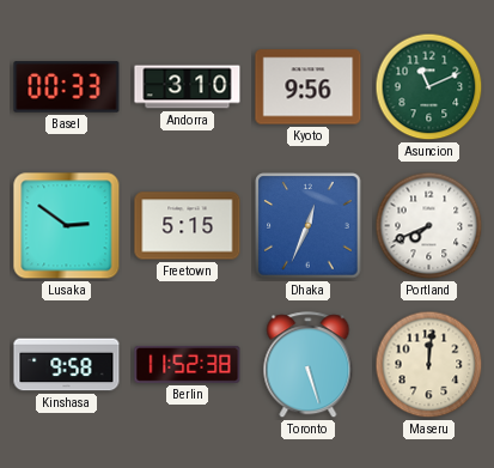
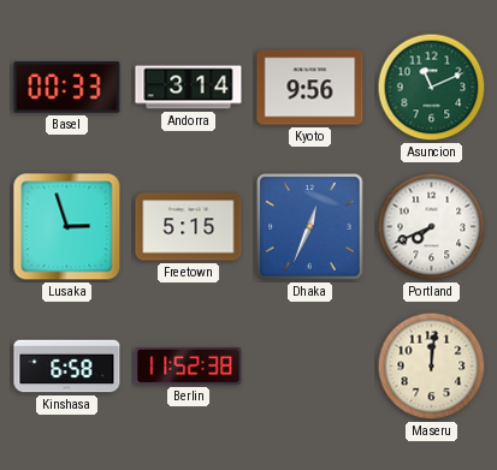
Andorra: 3:10 -> 3:14 (189, 88)
Lusaka: 2:51 -> 2:57 (67, 227)
Kinshasa: 9:58 -> 6:58 (67, 367)
Toronto: 5:27 -> none (309, 365)
